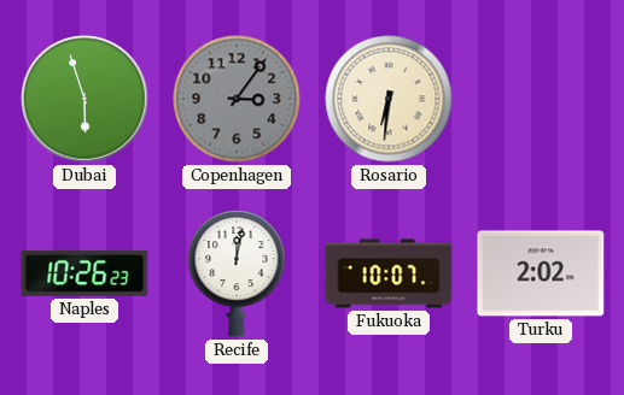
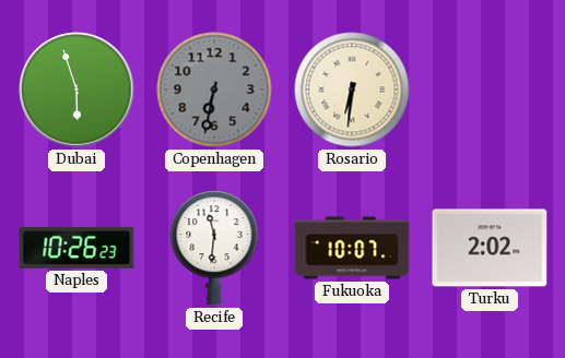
Copenhagen: 3:06 -> 6:32 (214, 89)
Recife: 12:02 -> 11:31 (214, 248)
